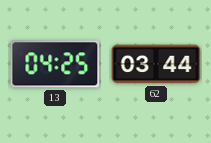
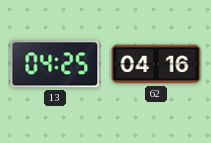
62: 03:44 -> 04:16 (156, 64)
